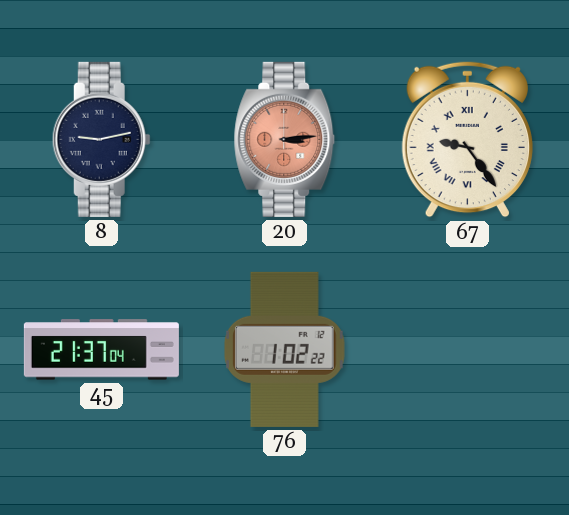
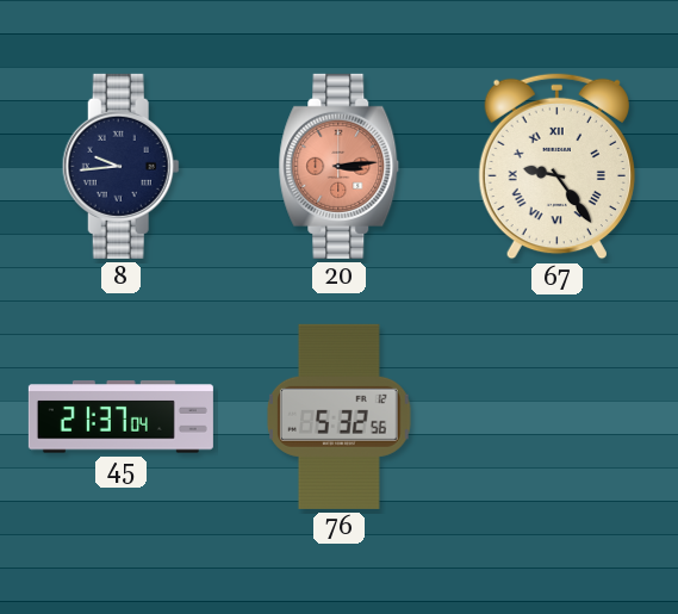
8: 9:13 -> 9:44 (120, 166)
76: 1:02 -> 5:32 (338, 416)
